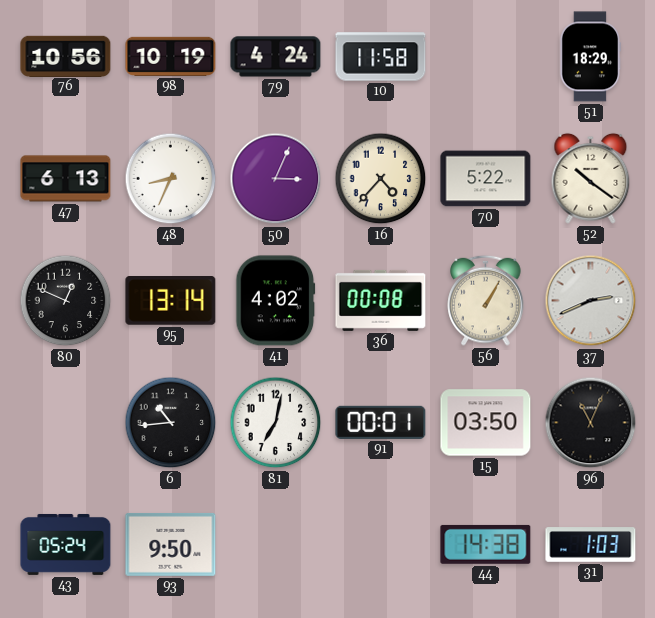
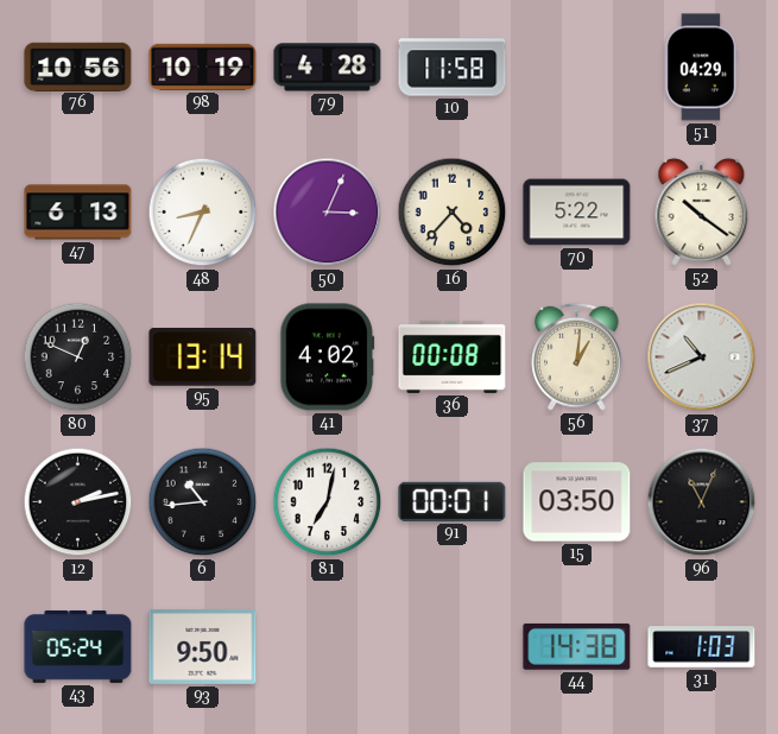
79: 4:24 -> 4:28 (328, 68)
51: 18:29 -> 04:29 (702, 68)
56: 1:05 -> 1:01 (577, 356)
37: 2:41 -> 10:41 (702, 357)
12: none -> 2:13 (78, 502)
